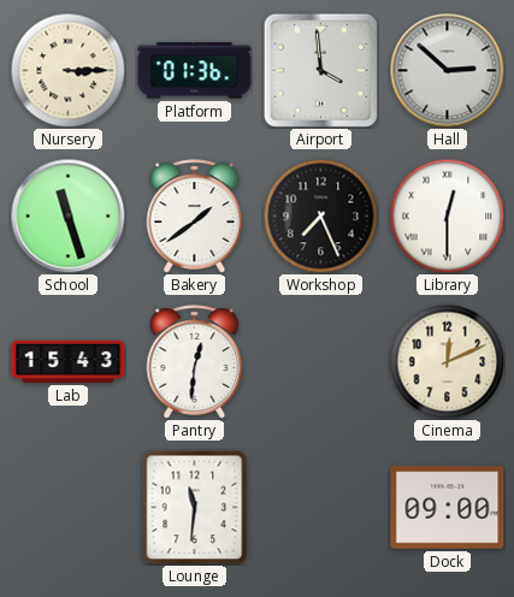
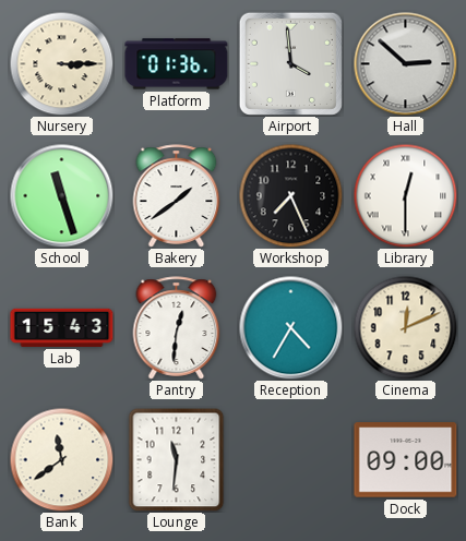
Reception: none -> 4:35 (290, 327)
Bank: none -> 11:39 (61, 459)
